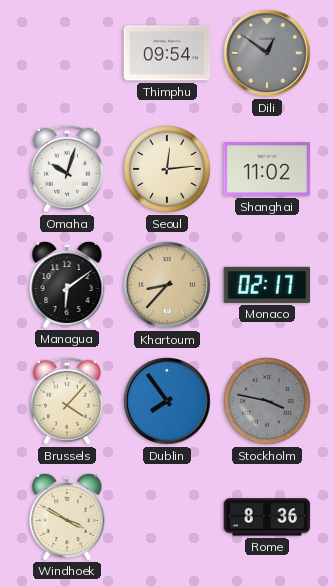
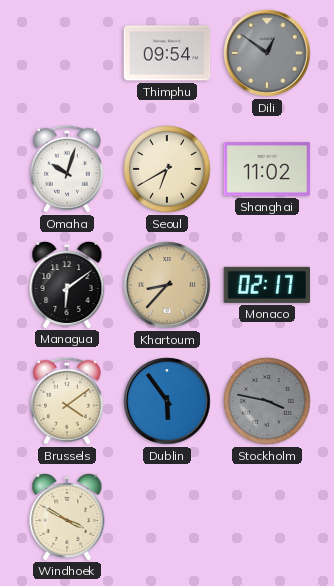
Seoul: 12:14 -> 6:40 (167, 169)
Brussels: 4:07 -> 4:09 (67, 401)
Dublin: 7:54 -> 5:54 (167, 401)
Rome: 8:36 -> none (267, 517)
